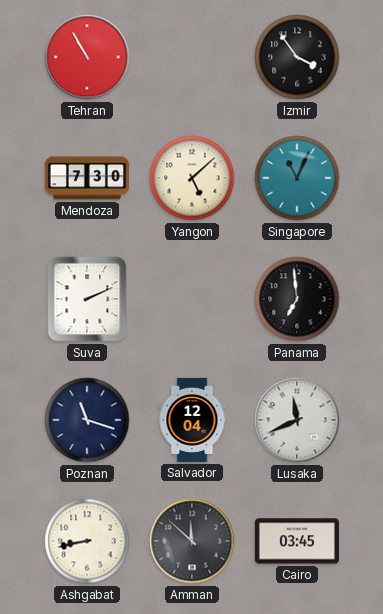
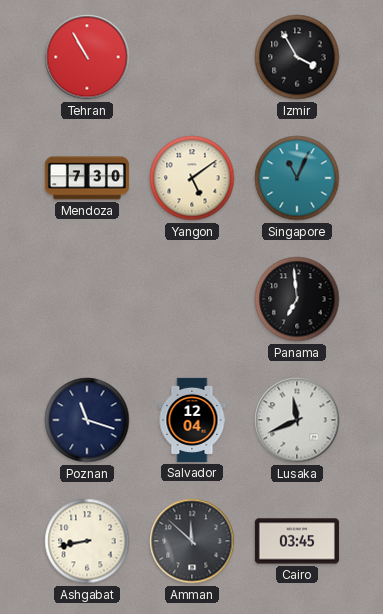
Izmir: 3:54 -> 3:55 (297, 57)
Yangon: 5:08 -> 5:09 (192, 178)
Suva: 2:11 -> none (87, 299)
